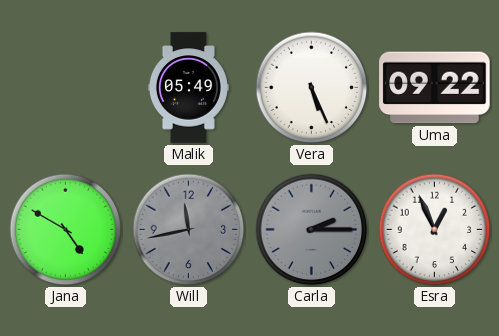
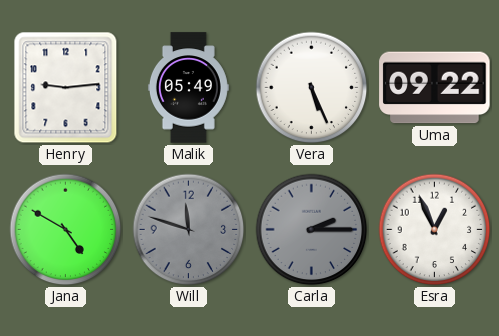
Henry: none -> 9:14 (66, 88)
Will: 11:43 -> 11:48 (189, 230)
